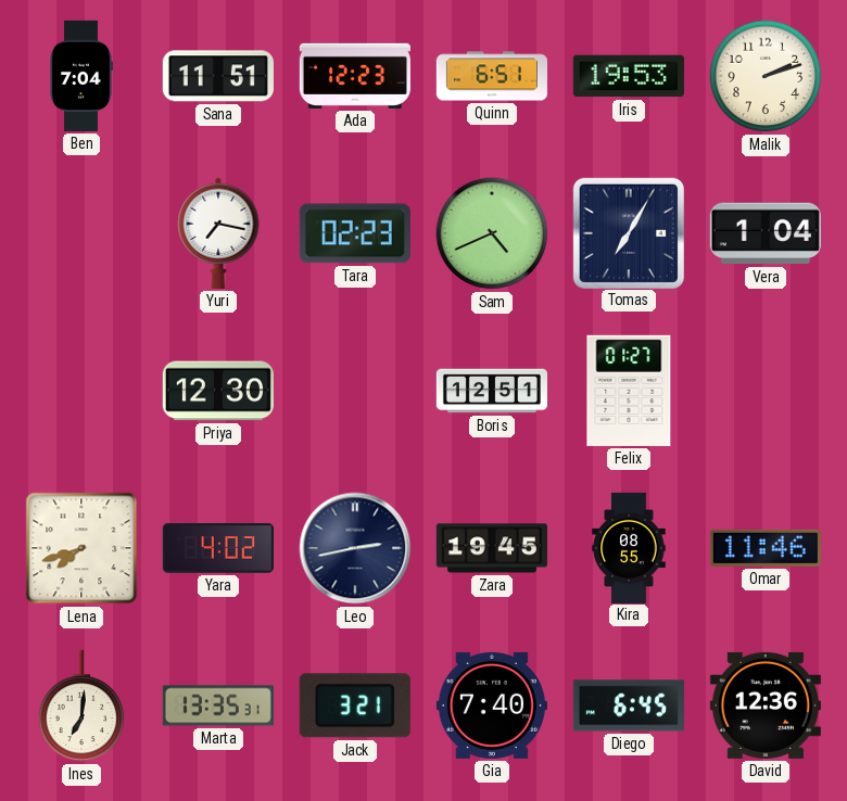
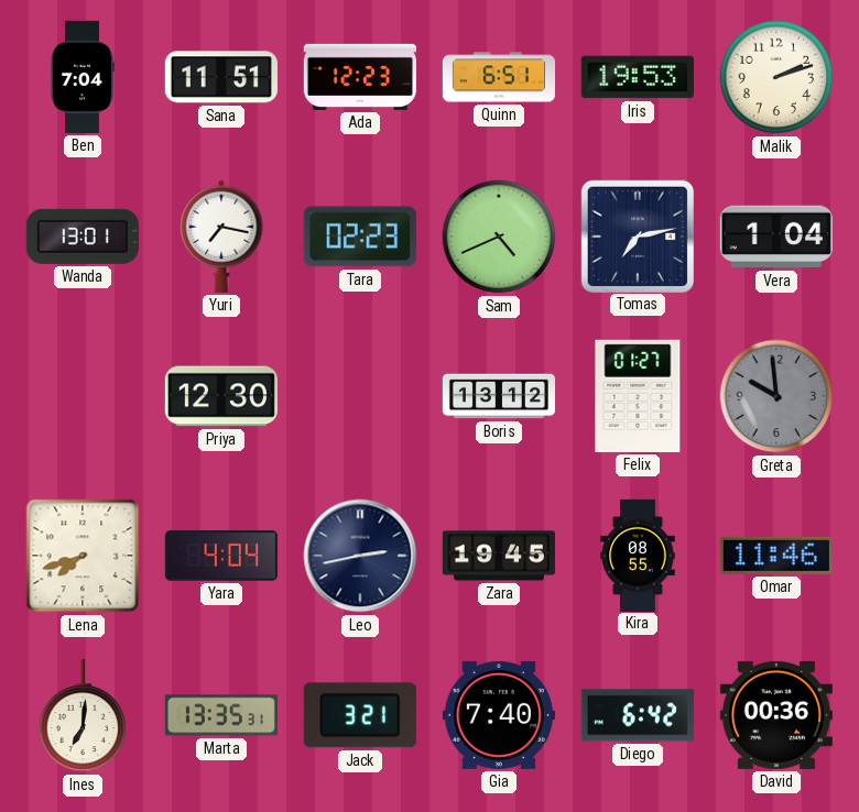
Wanda: none -> 13:01 (83, 237)
Tomas: 7:05 -> 7:13 (637, 235)
Boris: 12:51 -> 13:12 (498, 396)
Greta: none -> 9:59 (776, 396)
Yara: 4:02 -> 4:04 (221, 556)
Diego: 6:45 -> 6:42 (638, 715)
David: 12:36 -> 00:36 (776, 715)
